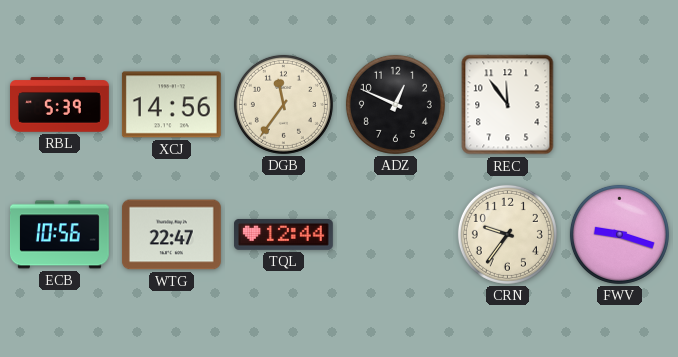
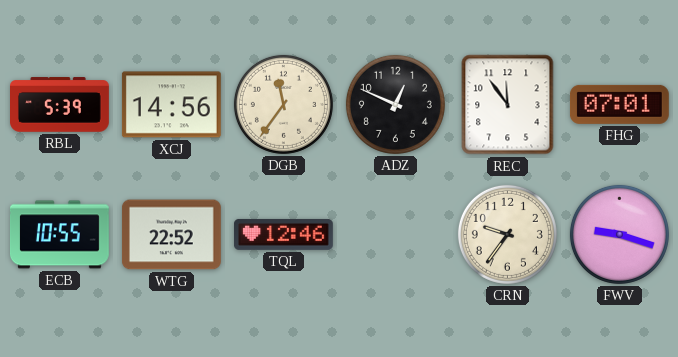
FHG: none -> 07:01 (619, 104)
ECB: 10:56 -> 10:55 (60, 235)
WTG: 22:47 -> 22:52 (171, 235)
TQL: 12:44 -> 12:46 (284, 234)
